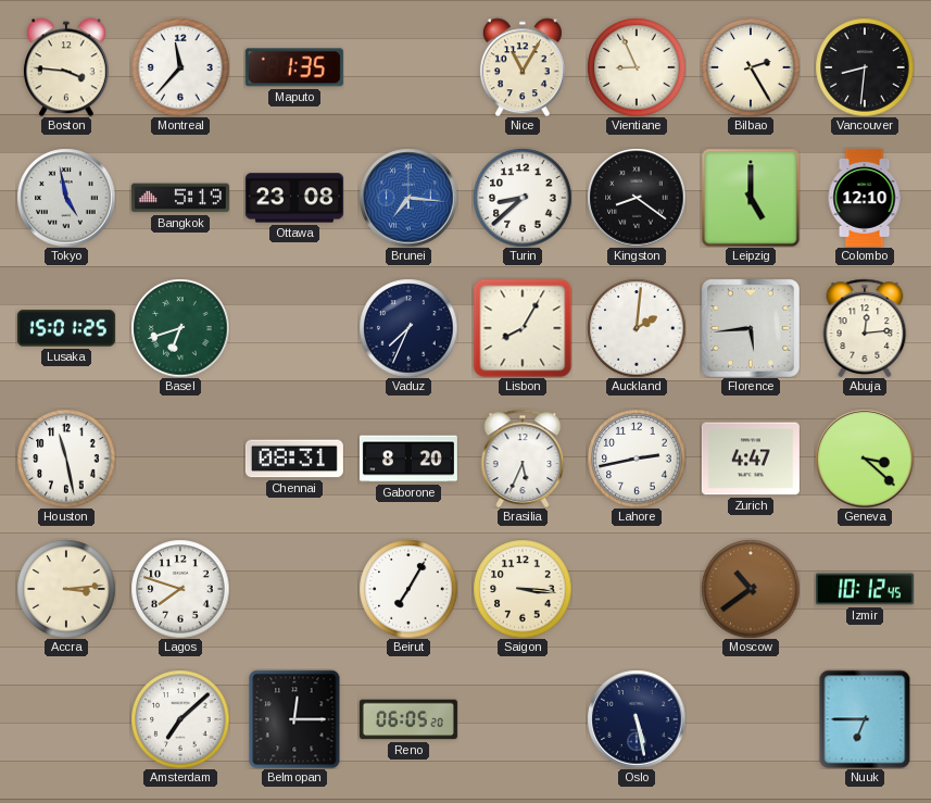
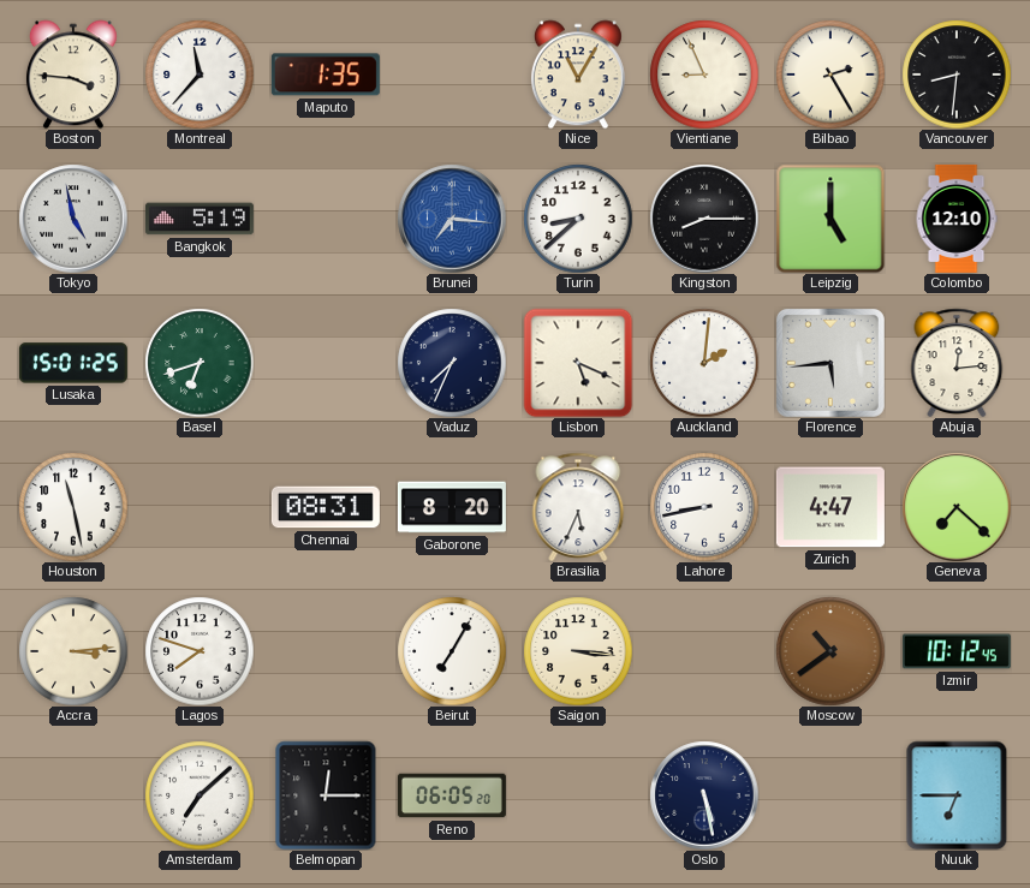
Ottawa: 23:08 -> none (294, 198)
Kingston: 8:21 -> 8:15 (704, 219)
Lisbon: 8:05 -> 5:19 (578, 363)
Lahore: 2:43 -> 8:43 (704, 507)
Geneva: 3:22 -> 7:22 (957, 507)
